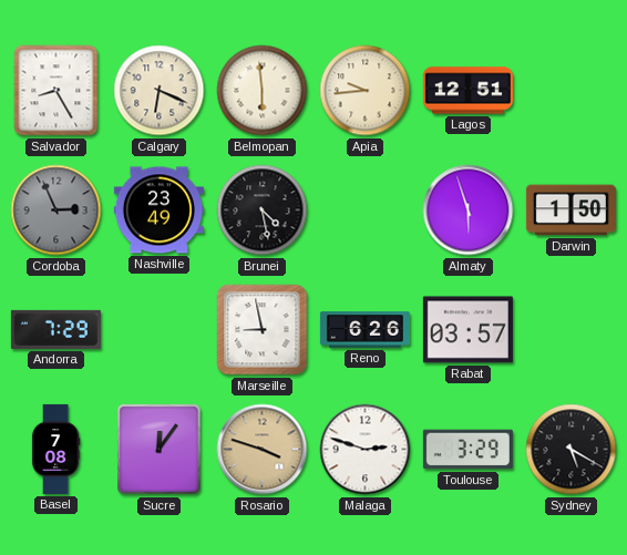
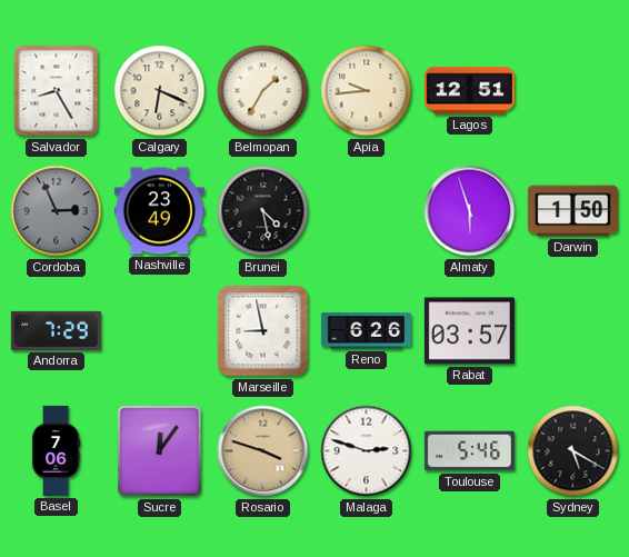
Belmopan: 5:59 -> 1:35 (263, 91)
Basel: 7:08 -> 7:06 (56, 450)
Toulouse: 3:29 -> 5:46 (469, 451)
